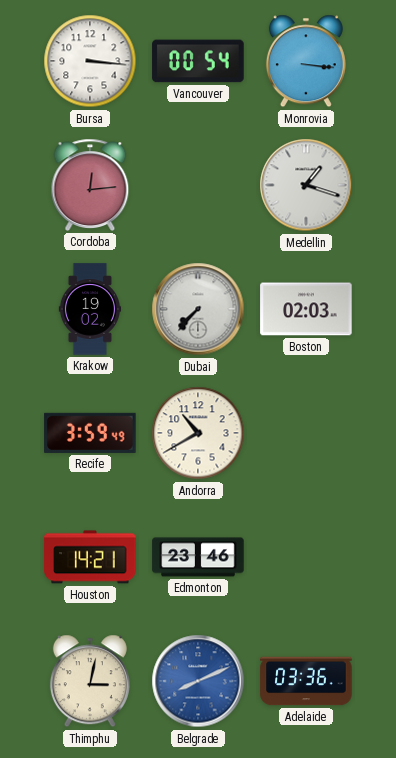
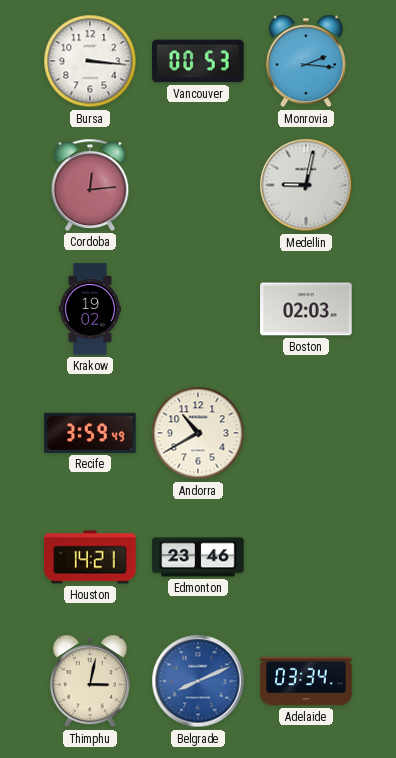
Vancouver: 00:54 -> 00:53 (198, 61)
Monrovia: 3:16 -> 2:16 (306, 61)
Medellin: 1:18 -> 9:02 (306, 185)
Dubai: 7:37 -> none (198, 309)
Adelaide: 03:36 -> 03:34 (306, 681)
